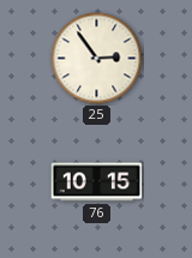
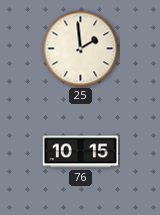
25: 2:54 -> 1:59 (81, 49)
